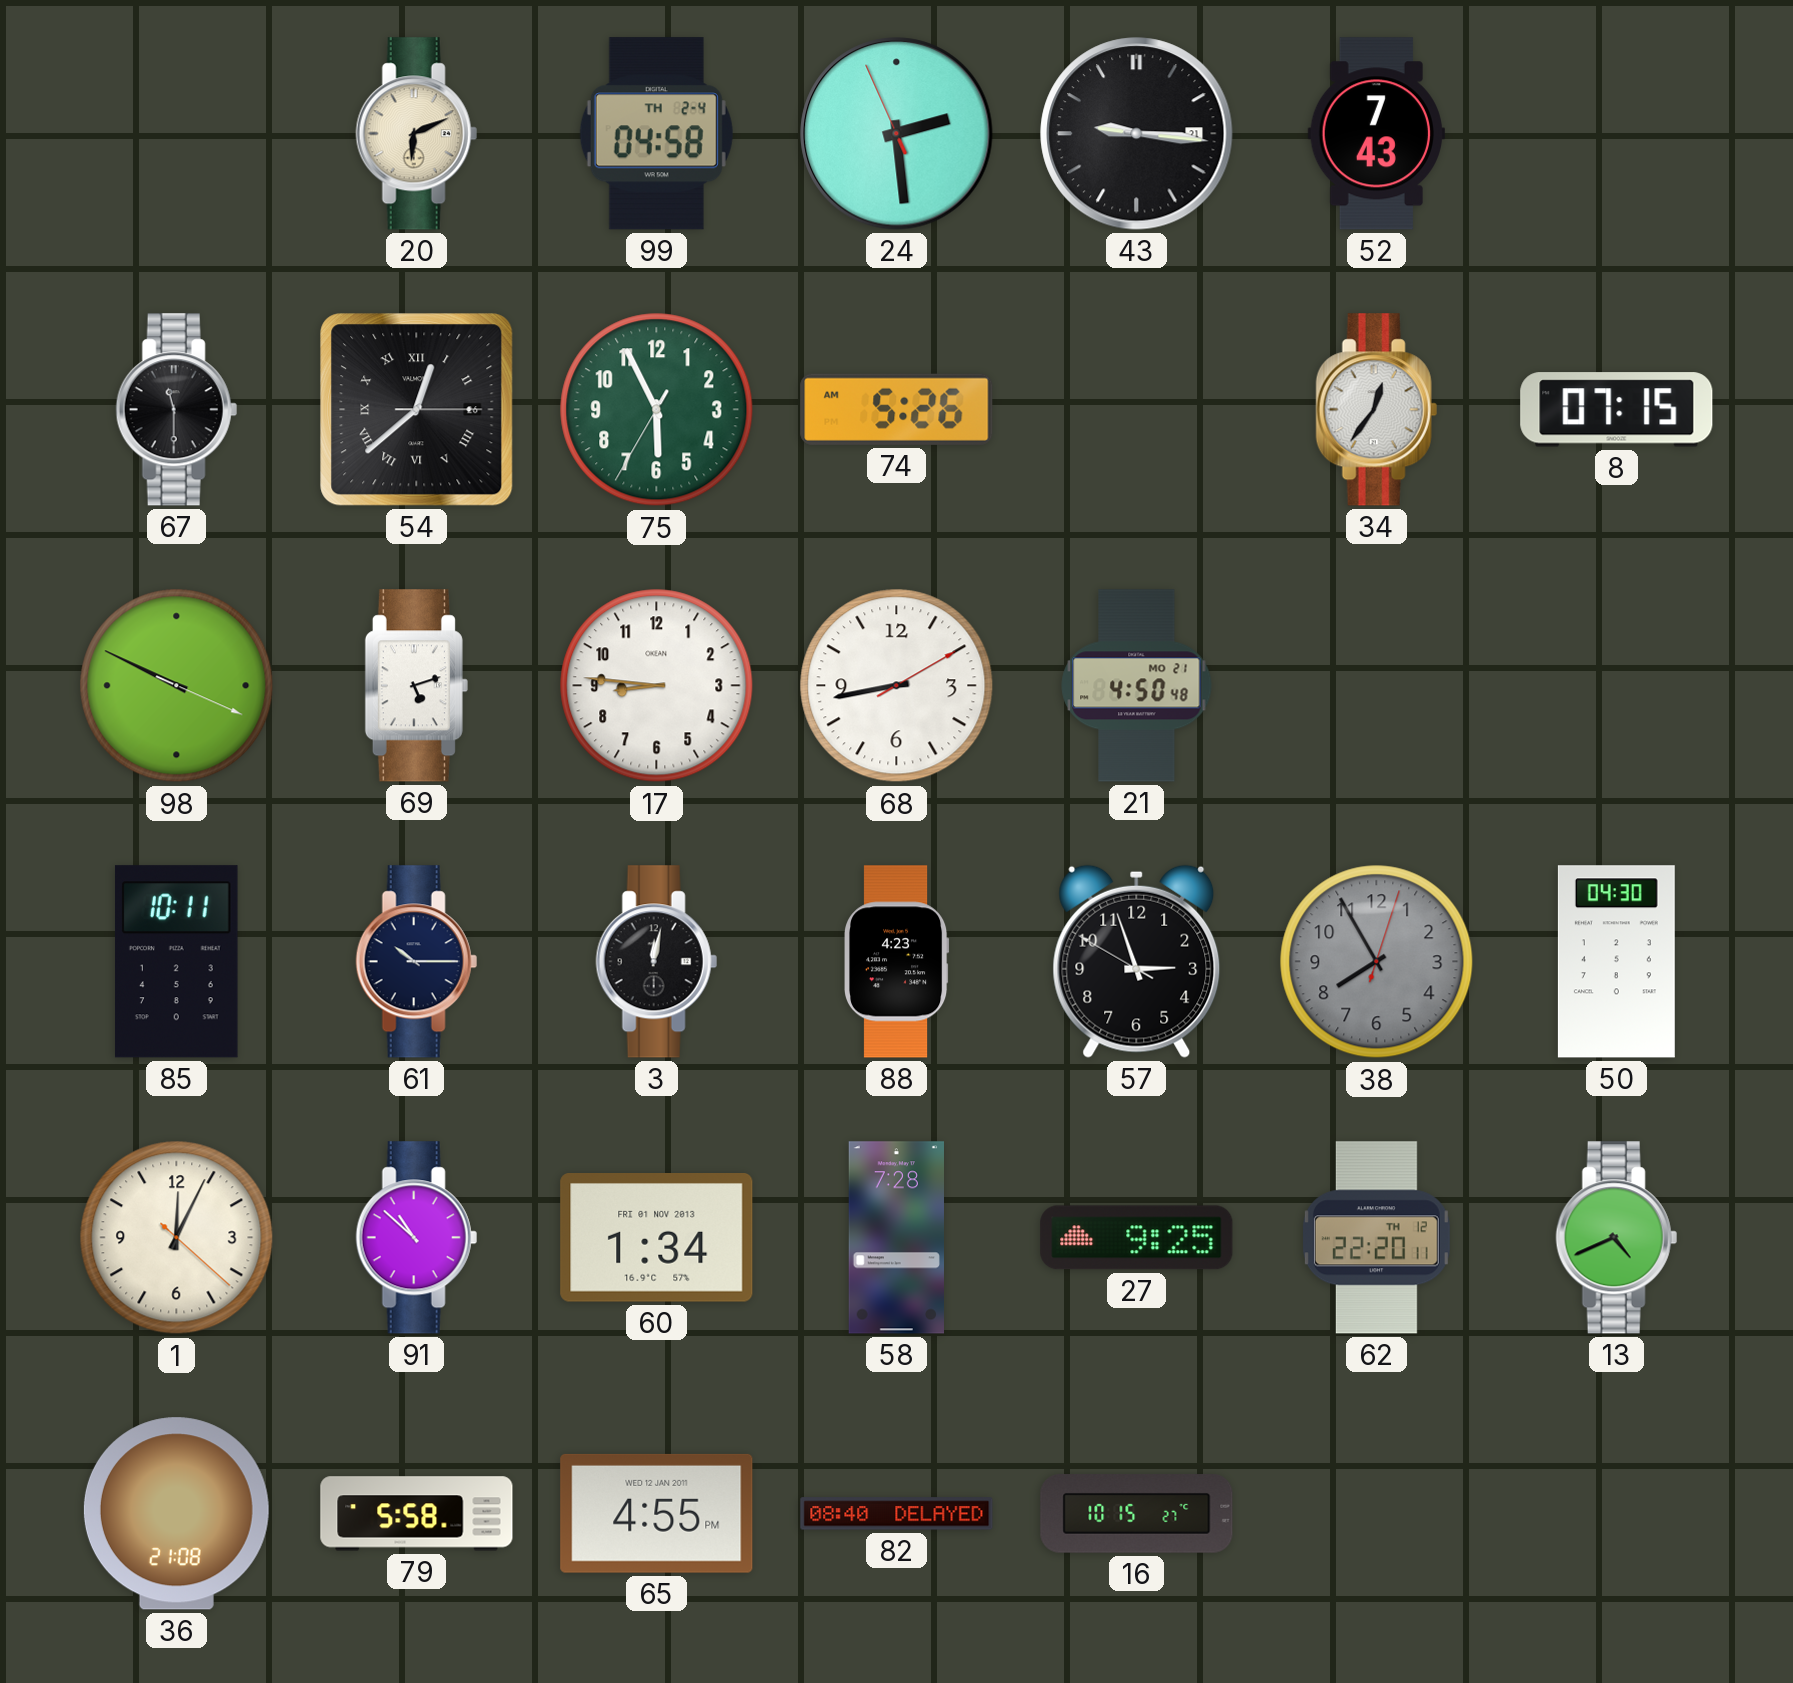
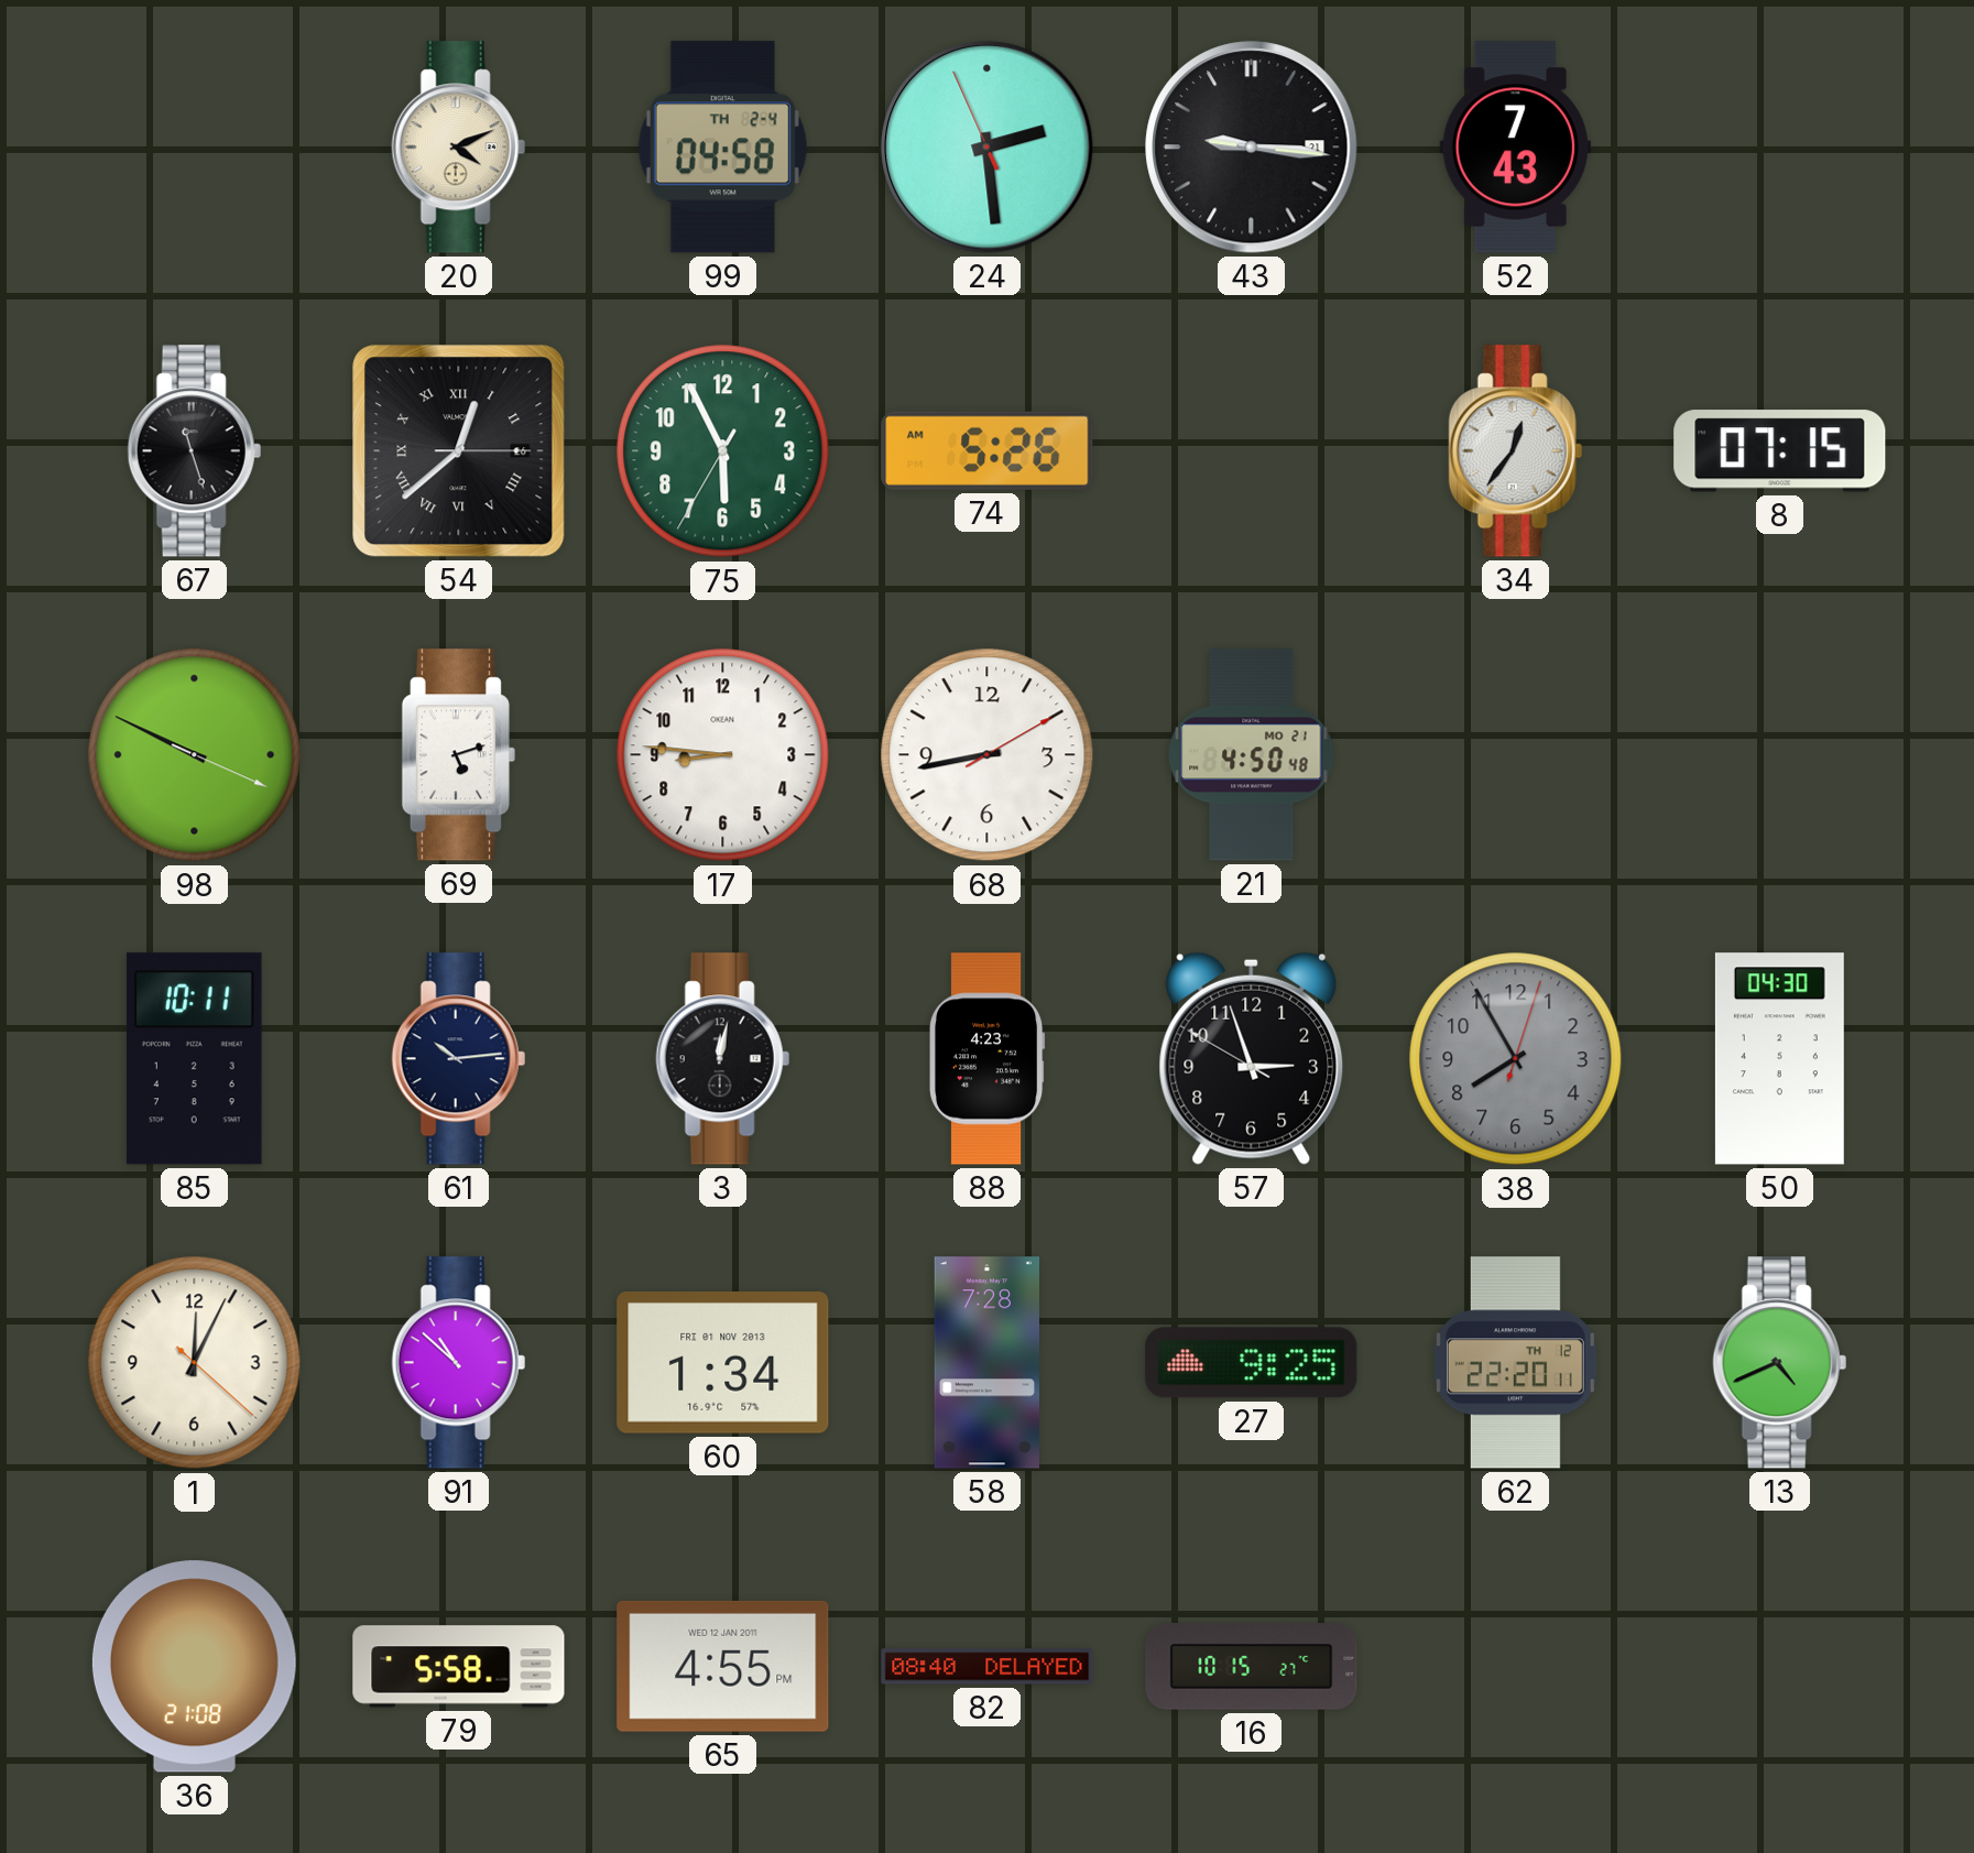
20: 6:11 -> 4:11 (458, 148)
67: 11:30 -> 11:27 (194, 451)
61: 10:15 -> 10:14 (458, 1059)
